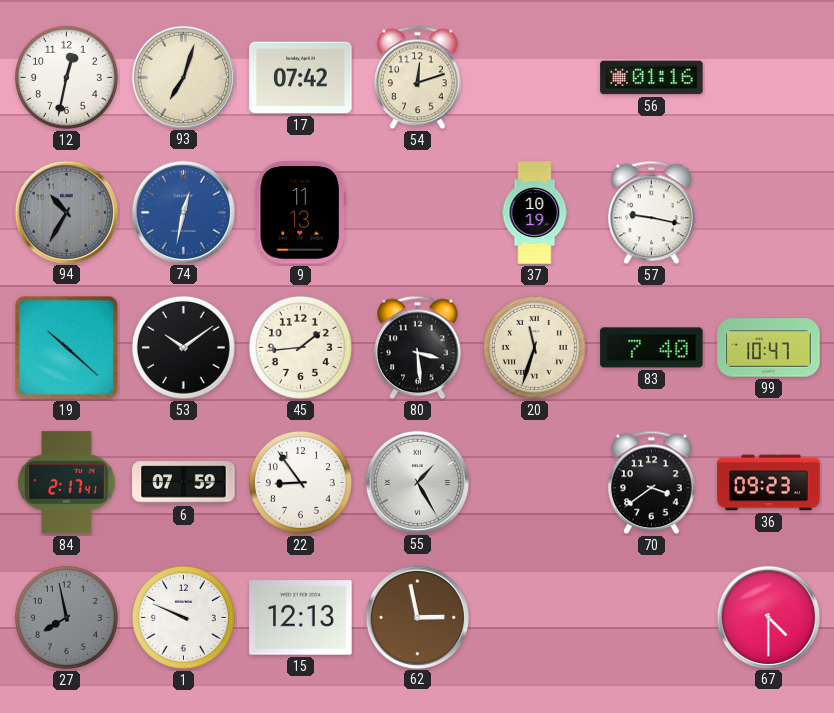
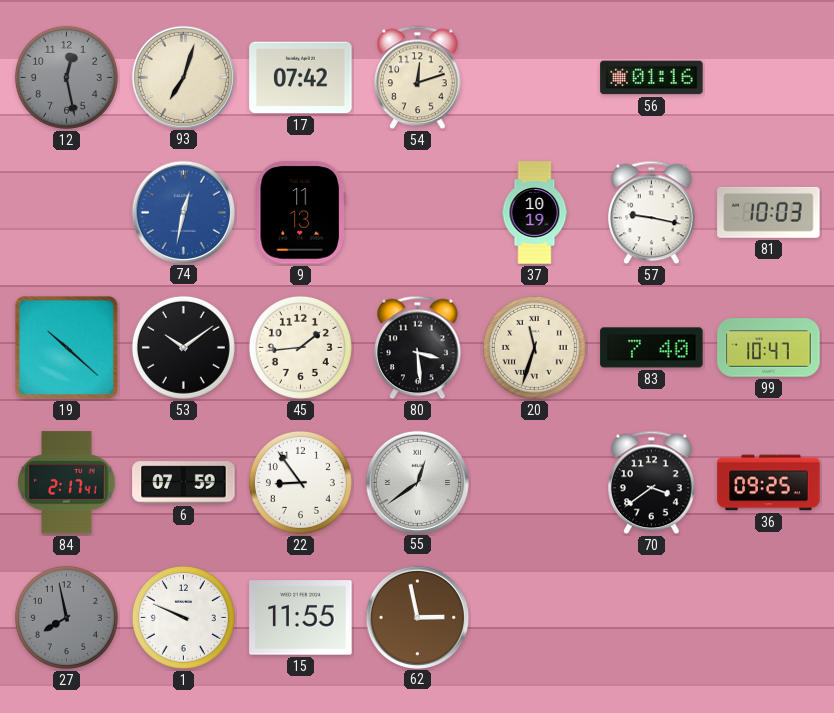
12: 12:32 -> 12:28 (66, 77)
12 dial: white -> grey (66, 77)
94: 10:35 -> none (66, 212)
81: none -> 10:03 (769, 212)
55: 1:25 -> 12:39 (417, 482)
36: 09:23 -> 09:25 (769, 483)
15: 12:13 -> 11:55 (301, 618)
67: 4:30 -> none (768, 617)
